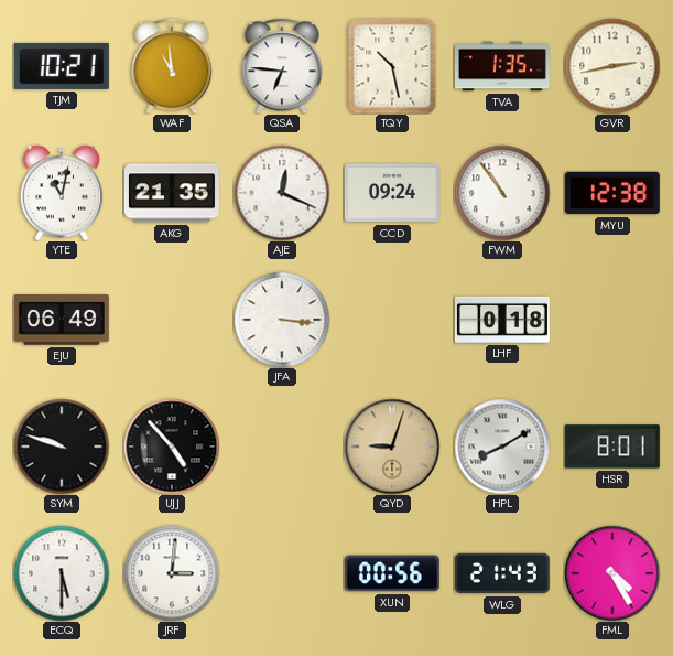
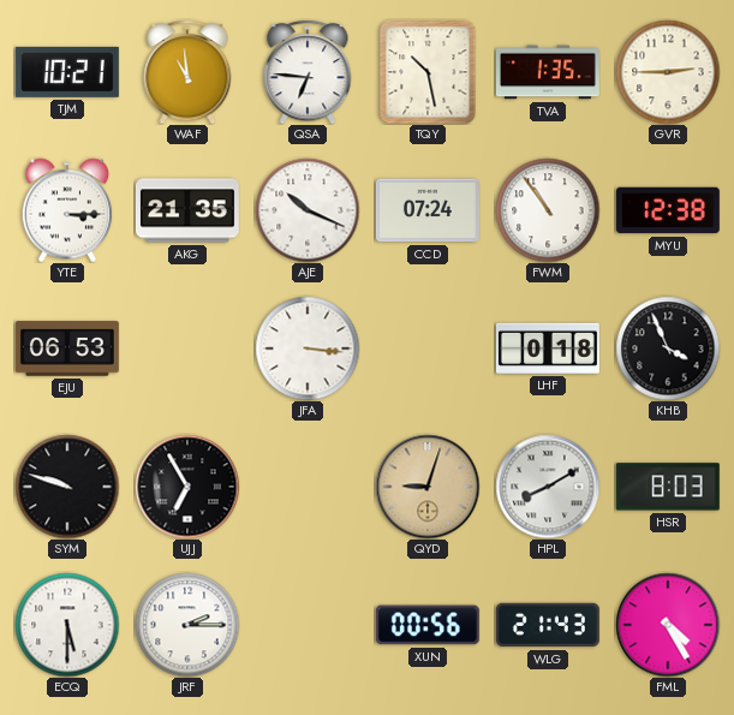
GVR: 2:43 -> 2:45 (668, 72)
YTE: 11:02 -> 3:15 (67, 210)
AJE: 12:19 -> 10:19 (308, 210)
CCD: 09:24 -> 07:24 (428, 210)
EJU: 06:49 -> 06:53 (67, 348)
KHB: none -> 3:56 (668, 348)
UJJ: 4:53 -> 6:55 (187, 487)
HSR: 8:01 -> 8:03 (668, 487)
JRF: 3:01 -> 2:15 (187, 625)
